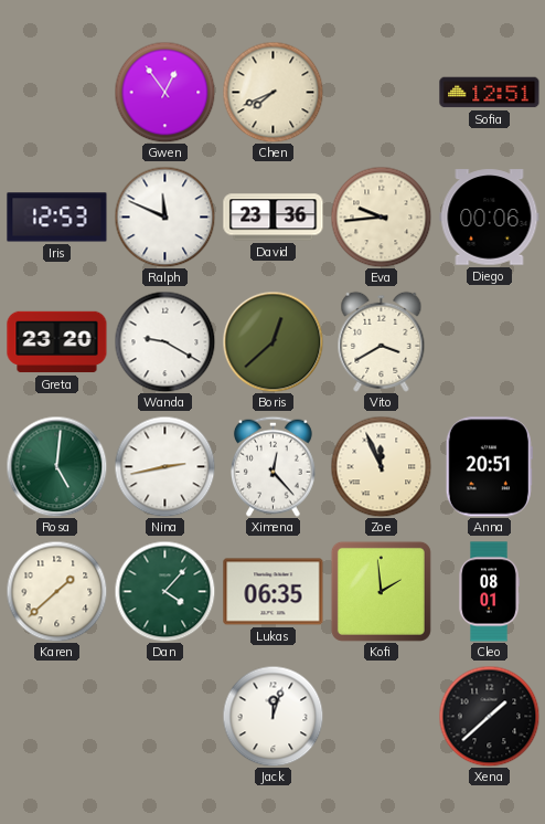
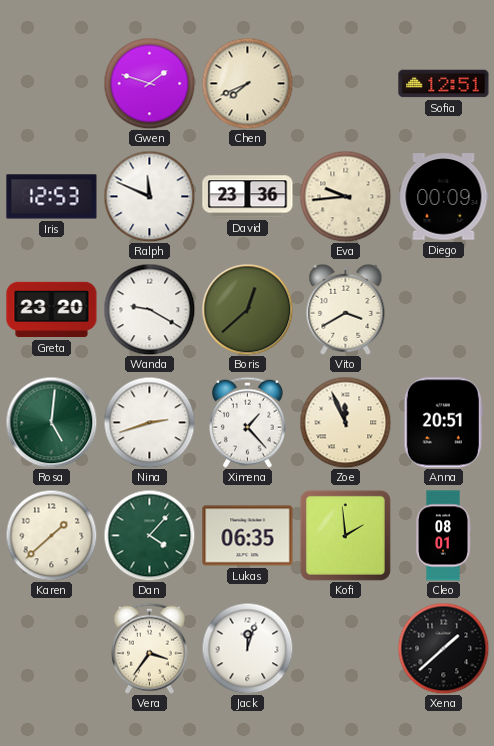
Gwen: 12:54 -> 1:48 (149, 83)
Diego: 00:06 -> 00:09 (444, 197)
Nina: 2:43 -> 2:42 (149, 422)
Ximena: 12:23 -> 1:23 (247, 422)
Vera: none -> 3:36 (149, 648)
